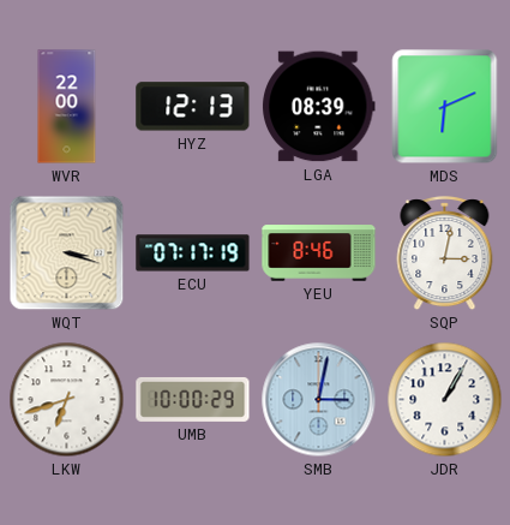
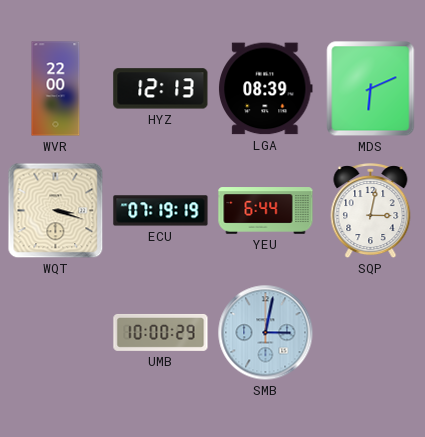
ECU: 07:17 -> 07:19 (161, 211)
YEU: 8:46 -> 6:44 (266, 211)
LKW: 6:42 -> none (67, 400)
JDR: 1:05 -> none (445, 400)
